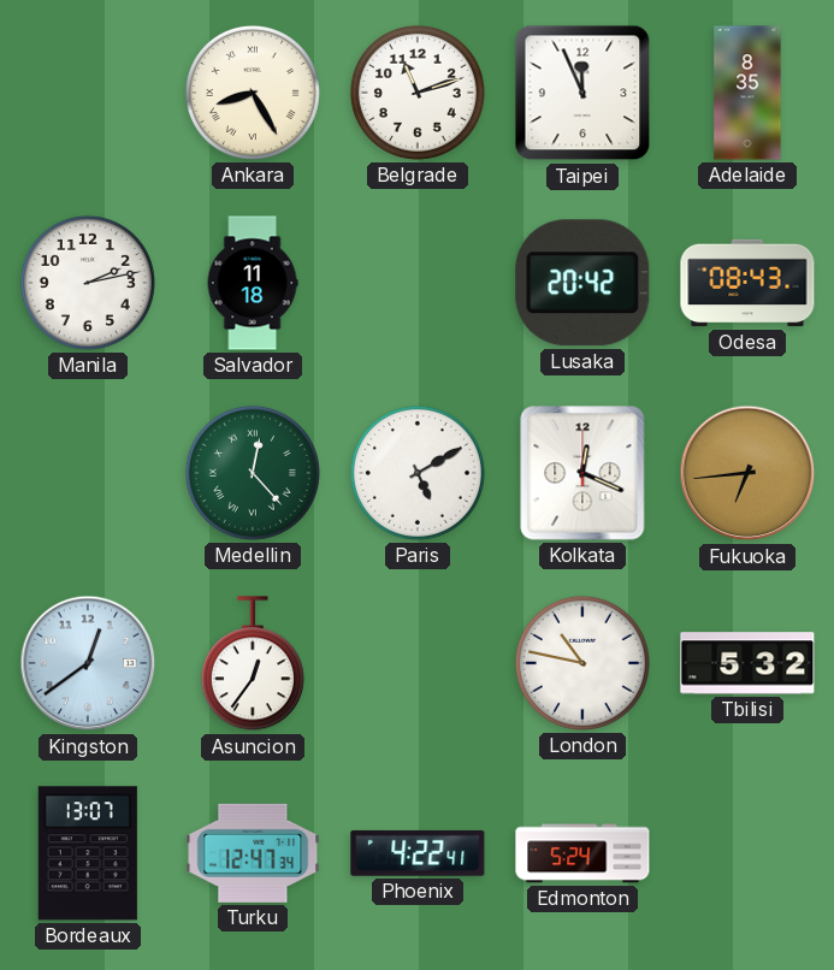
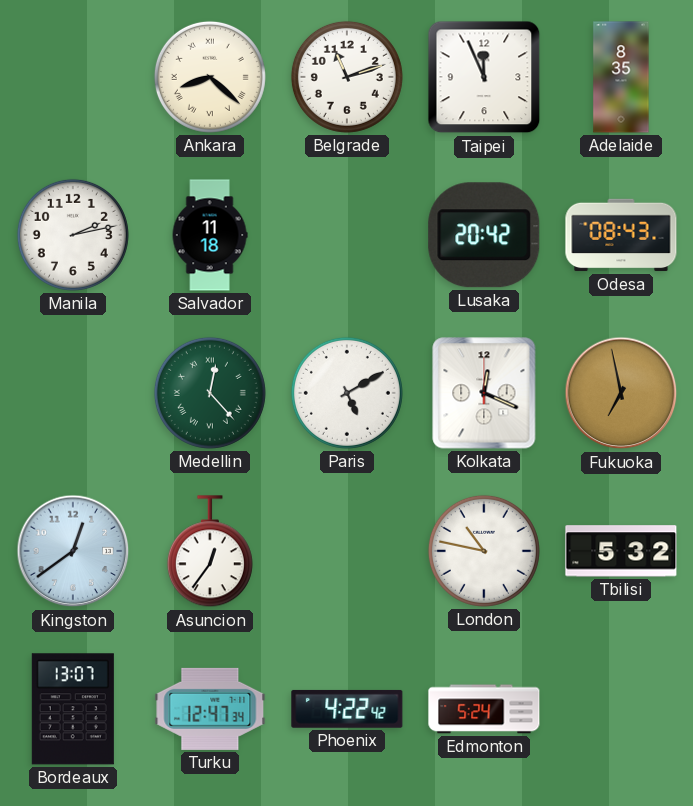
Ankara: 8:25 -> 8:22 (210, 77)
Fukuoka: 6:44 -> 6:58 (621, 393)
Phoenix: 4:22:41 -> 4:22:42 (347, 709)
